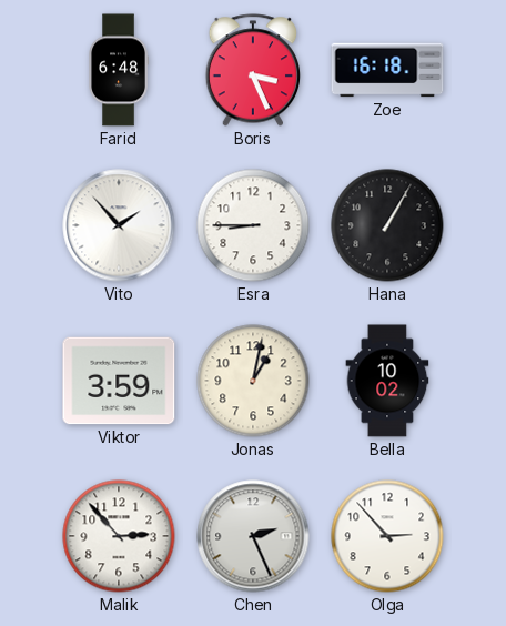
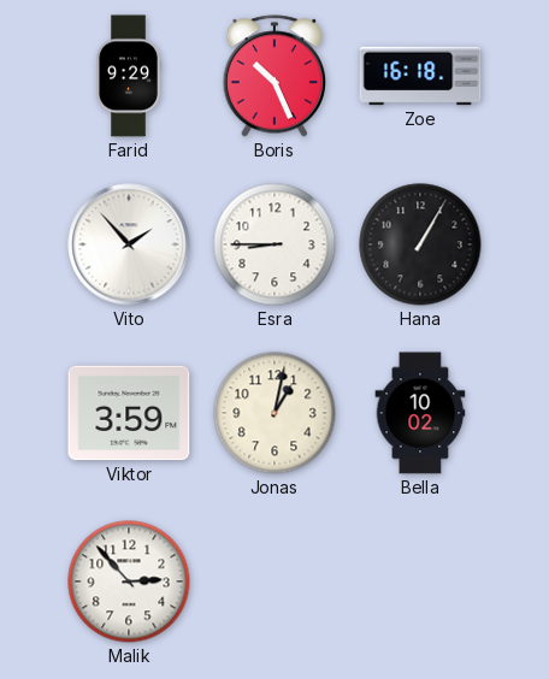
Farid: 6:48 -> 9:29 (129, 76)
Boris: 3:26 -> 10:26 (273, 76)
Chen: 2:26 -> none (253, 536)
Olga: 2:53 -> none (387, 536)
